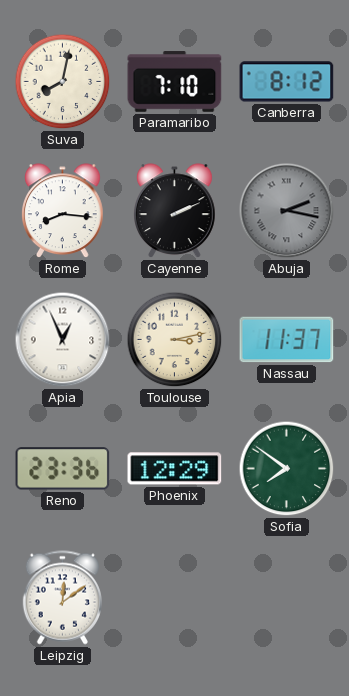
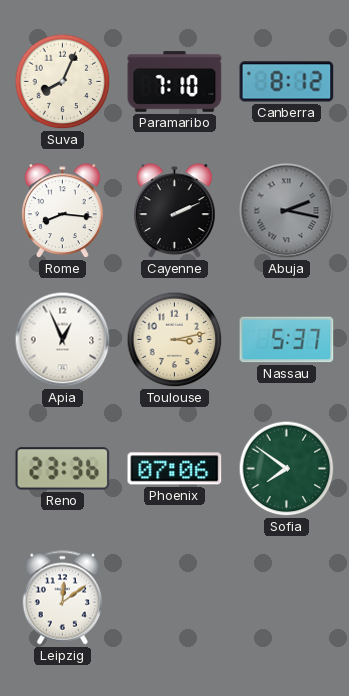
Suva: 8:02 -> 8:04 (63, 82)
Nassau: 11:37 -> 5:37 (287, 340)
Phoenix: 12:29 -> 07:06 (175, 469)
